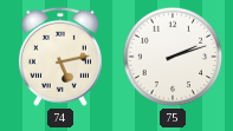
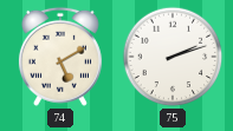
74: 5:13 -> 5:10 (60, 57)
